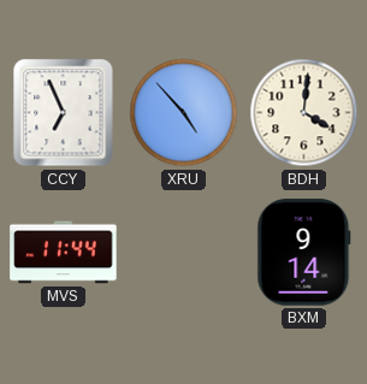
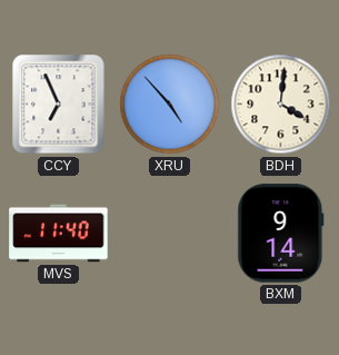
MVS: 11:44 -> 11:40 (59, 234)
